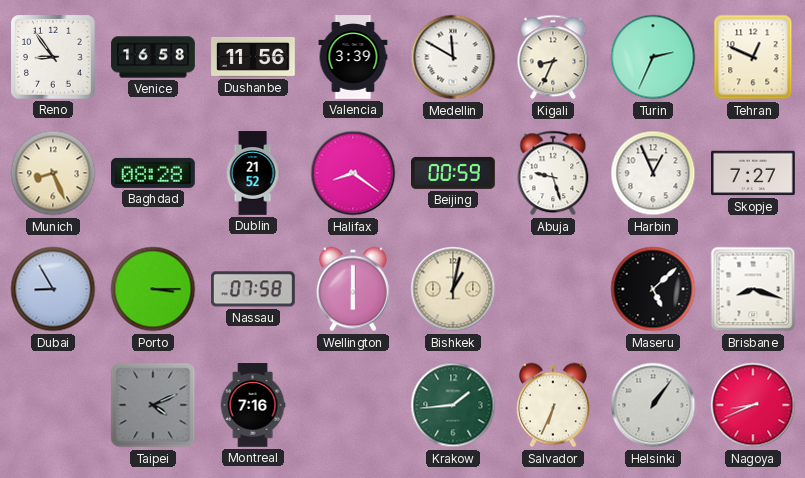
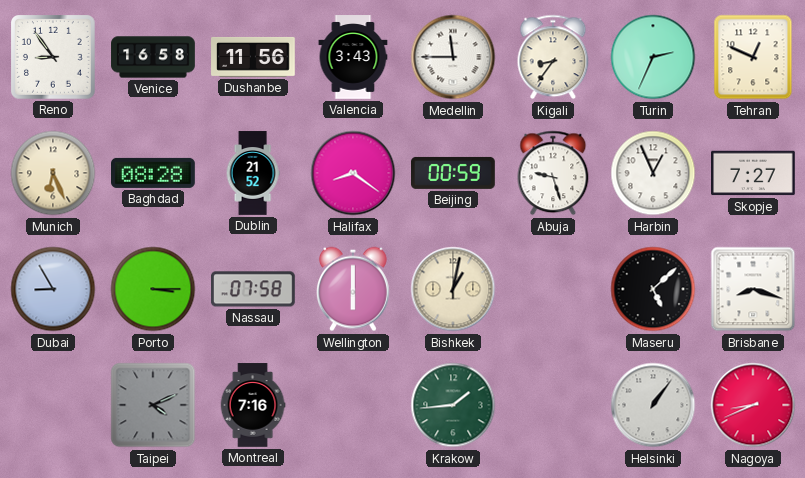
Valencia: 3:39 -> 3:43 (353, 57)
Medellin: 11:50 -> 11:45 (453, 57)
Kigali: 8:34 -> 8:36 (553, 57)
Munich: 8:26 -> 6:26 (53, 173)
Salvador: 6:34 -> none (554, 405)
